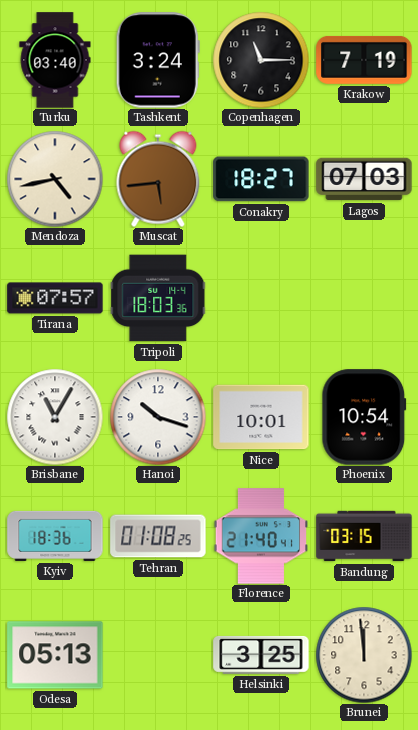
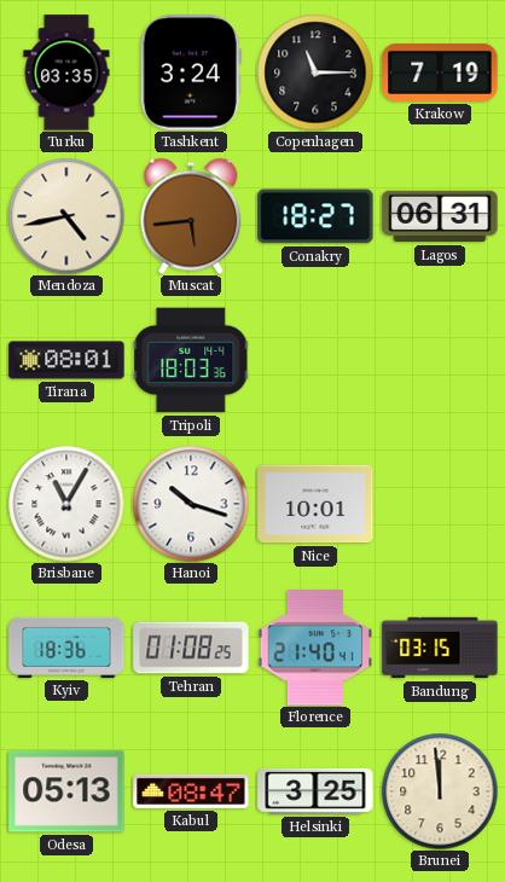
Turku: 03:40 -> 03:35 (66, 72)
Lagos: 07:03 -> 06:31 (440, 216)
Tirana: 07:57 -> 08:01 (66, 360)
Phoenix: 10:54 -> none (364, 417)
Kabul: none -> 08:47 (191, 791)
